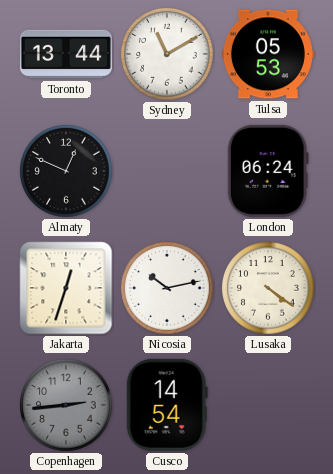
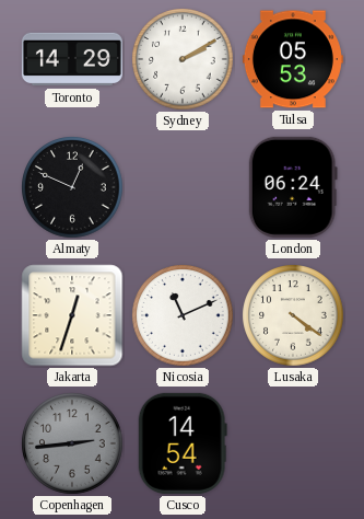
Toronto: 13:44 -> 14:29 (72, 59)
Sydney: 11:10 -> 2:10 (183, 59)
Nicosia: 10:13 -> 11:11 (183, 315)
